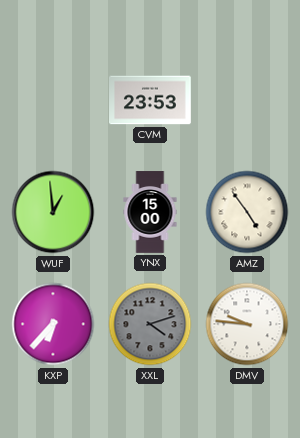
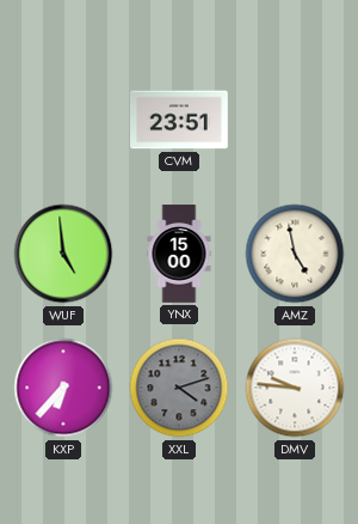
CVM: 23:53 -> 23:51 (180, 120)
WUF: 12:59 -> 4:59 (63, 254)
AMZ: 4:54 -> 4:58 (295, 254)
